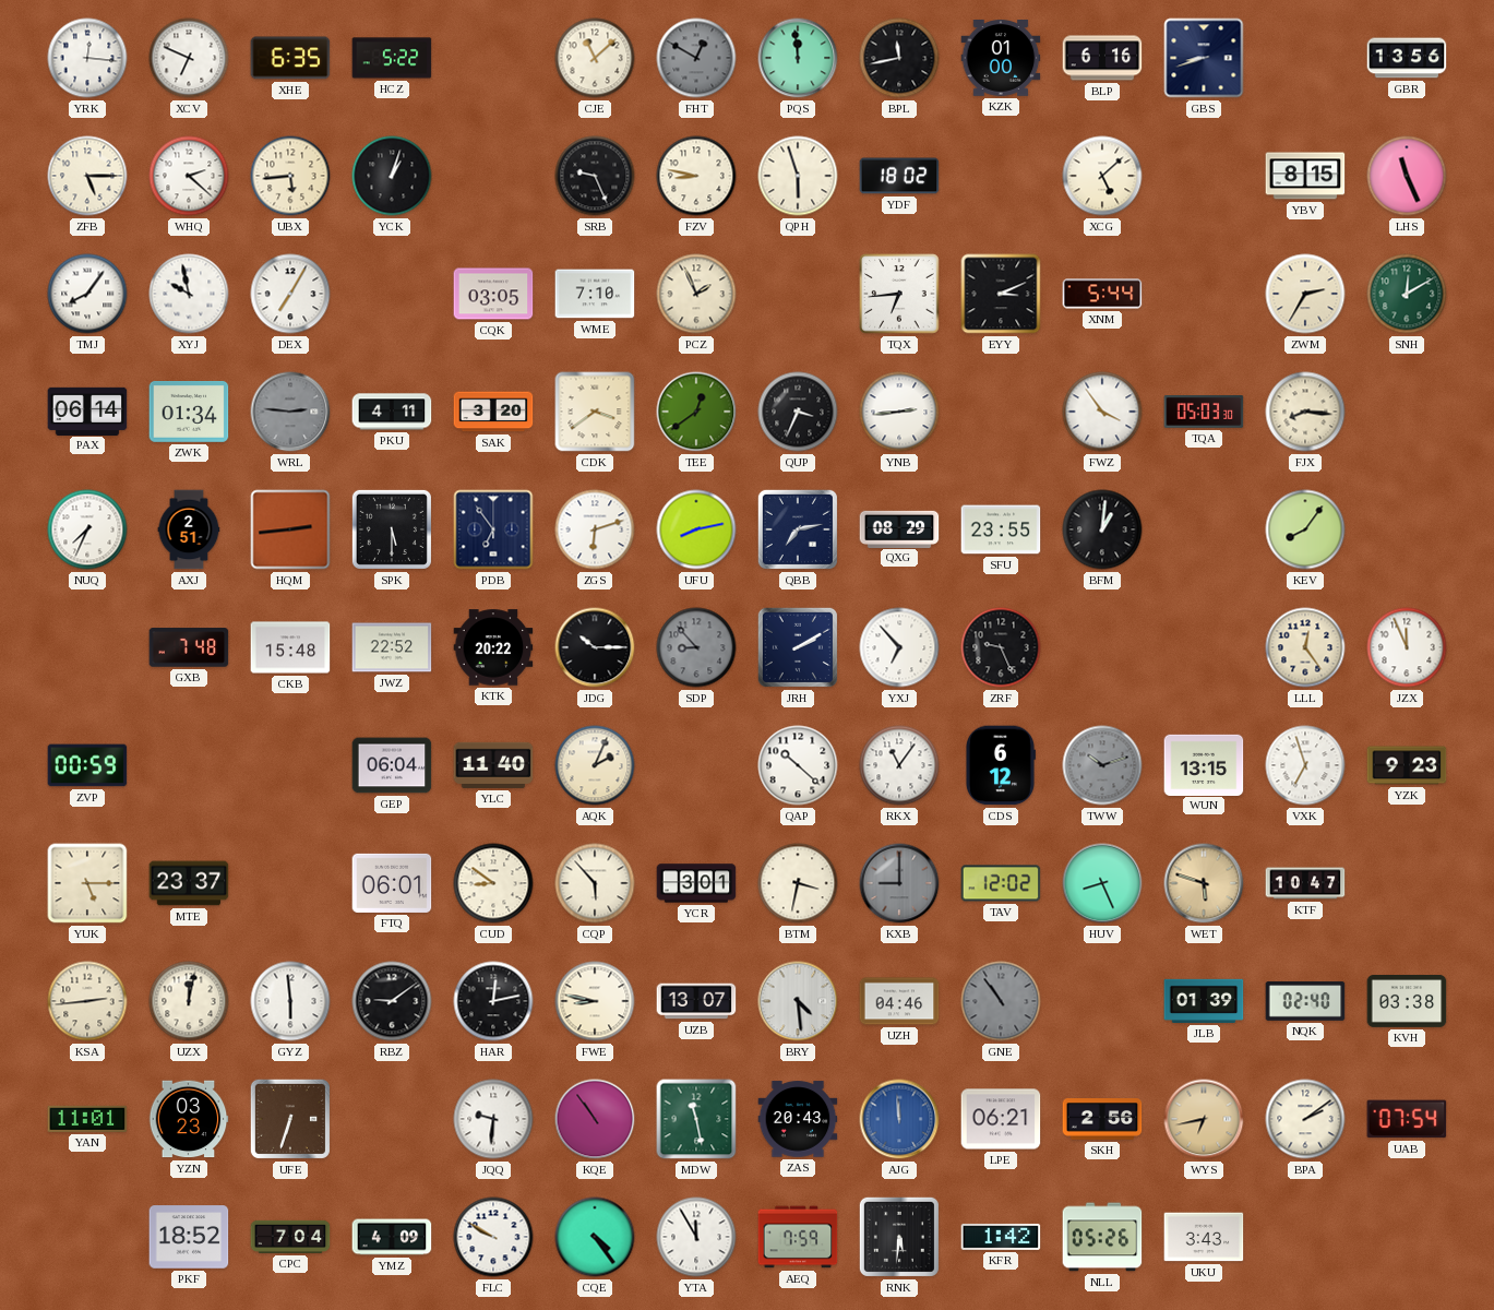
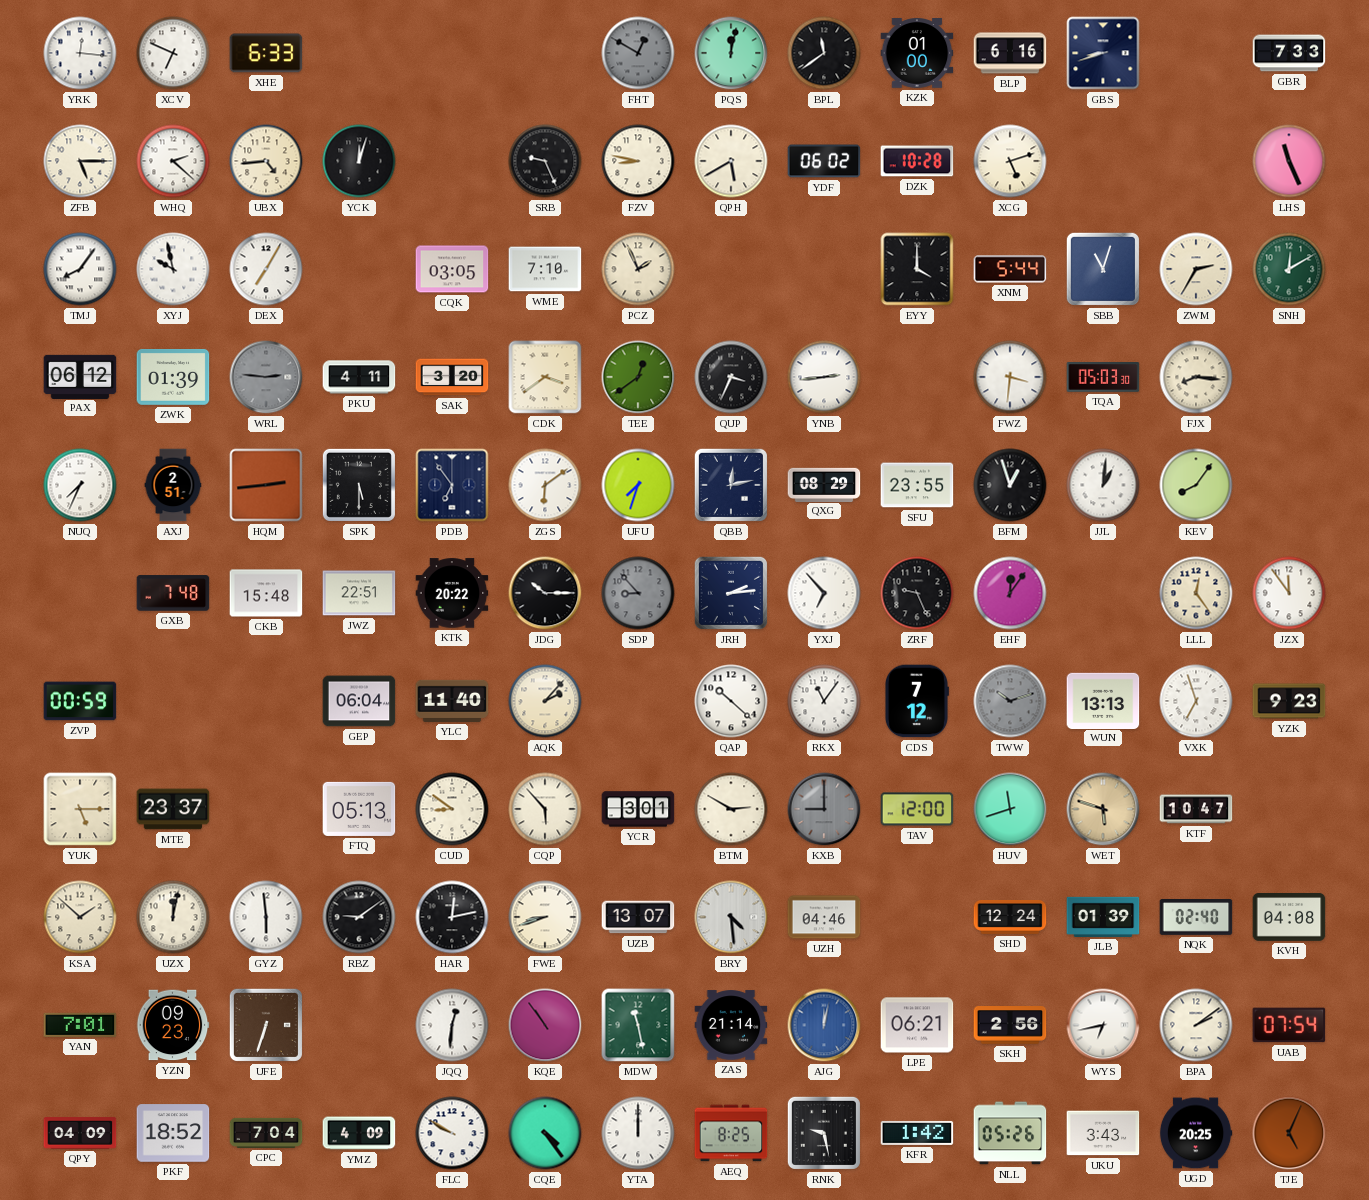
XHE: 6:35 -> 6:33 (266, 53)
HCZ: 5:22 -> none (392, 58)
CJE: 11:08 -> none (595, 58)
PQS: 11:59 -> 12:02 (731, 53)
BPL: 11:43 -> 11:39 (824, 53)
GBR: 13:56 -> 7:33 (1289, 53)
UBX: 5:44 -> 4:44 (266, 161)
YCK: 1:03 -> 12:03 (359, 161)
QPH: 5:57 -> 5:40 (731, 161)
YDF: 18:02 -> 06:02 (824, 161)
DZK: none -> 10:28 (917, 161)
XCG: 5:08 -> 5:12 (1010, 161)
YBV: 8:15 -> none (1305, 176)
TQX: 6:44 -> none (899, 294)
EYY: 3:11 -> 4:00 (917, 269)
SBB: none -> 11:03 (1103, 269)
PAX: 06:14 -> 06:12 (80, 376)
ZWK: 01:34 -> 01:39 (173, 378)
FWZ: 3:54 -> 3:31 (1010, 377)
ZGS: 6:12 -> 6:09 (545, 485)
UFU: 8:13 -> 7:33 (638, 485)
QBB: 7:13 -> 12:13 (731, 485)
BFM: 1:01 -> 12:57 (1010, 485)
JJL: none -> 1:01 (1103, 485)
JWZ: 22:52 -> 22:51 (359, 593)
JRH: 2:10 -> 2:14 (731, 593)
EHF: none -> 12:06 (1010, 593)
JZX: 11:56 -> 11:54 (1289, 593)
AQK: 2:04 -> 2:07 (545, 701)
CDS: 6:12 -> 7:12 (916, 701)
WUN: 13:15 -> 13:13 (1103, 700)
FTQ: 06:01 -> 05:13 (359, 809)
BTM: 3:32 -> 2:50 (731, 809)
TAV: 12:02 -> 12:00 (917, 809)
HUV: 8:26 -> 11:42 (1010, 809)
KSA: 2:44 -> 1:52 (80, 917)
FWE: 8:47 -> 8:42 (545, 917)
GNE: 10:54 -> none (1001, 1001)
SHD: none -> 12:24 (1010, 917)
KVH: 03:38 -> 04:08 (1289, 918)
YAN: 11:01 -> 7:01 (80, 1025)
YZN: 03:23 -> 09:23 (173, 1025)
JQQ: 9:31 -> 12:31 (452, 1025)
ZAS: 20:43 -> 21:14 (731, 1025)
AJG: 11:59 -> 12:02 (824, 1025)
WYS dial: champagne -> white (1103, 1025)
QPY: none -> 04:09 (80, 1133)
YTA: 11:55 -> 12:00 (638, 1133)
AEQ: 7:59 -> 8:25 (731, 1133)
RNK: 5:31 -> 9:28 (824, 1133)
UGD: none -> 20:25 (1196, 1133)
TJE: none -> 5:04 (1289, 1133)
